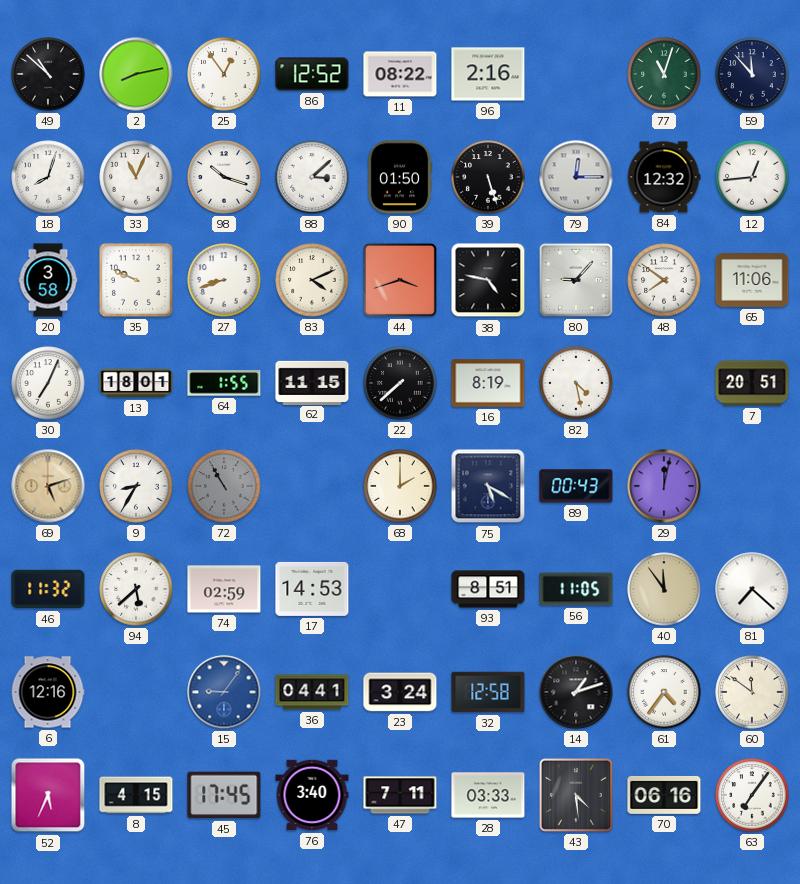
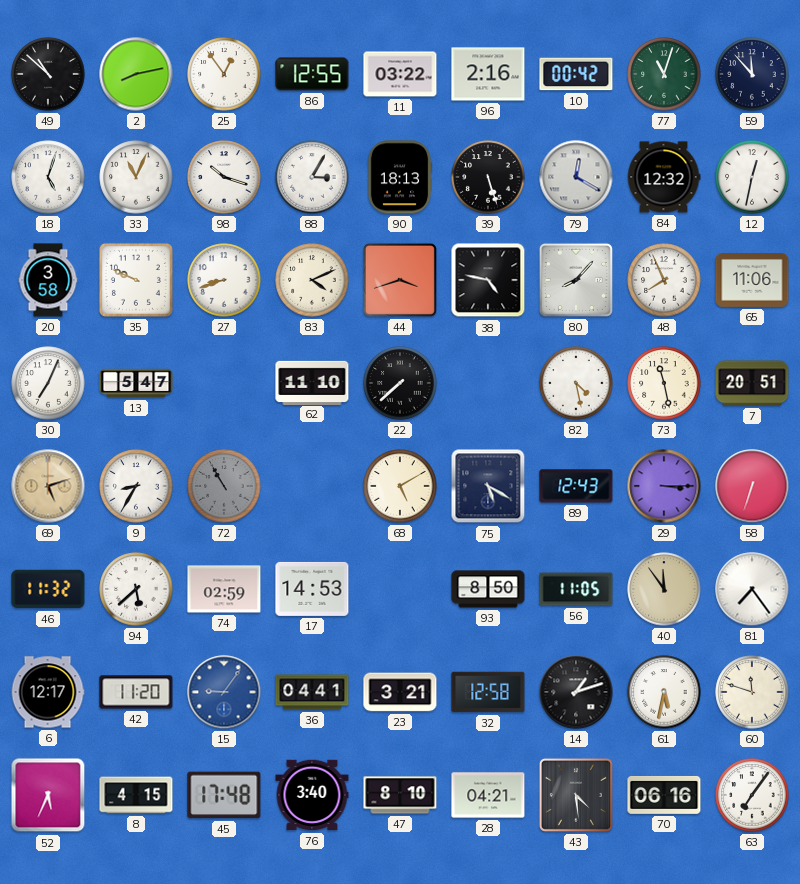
86: 12:52 -> 12:55 (312, 74)
11: 08:22 -> 03:22 (400, 74)
10: none -> 00:42 (576, 74)
18: 8:03 -> 5:03 (48, 177)
88: 3:08 -> 3:05 (312, 177)
90: 01:50 -> 18:13 (400, 177)
79: 12:15 -> 12:20 (576, 177)
12: 12:44 -> 12:32 (752, 177)
80: 9:07 -> 8:07 (576, 280)
48: 7:51 -> 7:56 (664, 280)
13: 18:01 -> 5:47 (136, 383)
64: 1:55 -> none (224, 383)
62: 11:15 -> 11:10 (312, 382)
16: 8:19 -> none (488, 383)
73: none -> 11:28 (664, 383)
68: 2:00 -> 5:10 (400, 486)
89: 00:43 -> 12:43 (576, 486)
29: 12:02 -> 3:15 (664, 486)
58: none -> 6:33 (752, 486)
93: 8:51 -> 8:50 (488, 589)
81: 7:22 -> 7:24 (752, 589)
6: 12:16 -> 12:17 (48, 692)
42: none -> 11:20 (136, 692)
23: 3:24 -> 3:21 (400, 692)
61: 4:36 -> 5:32 (664, 692)
60: 11:51 -> 11:48 (752, 692)
45: 17:45 -> 17:48 (224, 795)
47: 7:11 -> 8:10 (400, 795)
28: 03:33 -> 04:21 (488, 795)
